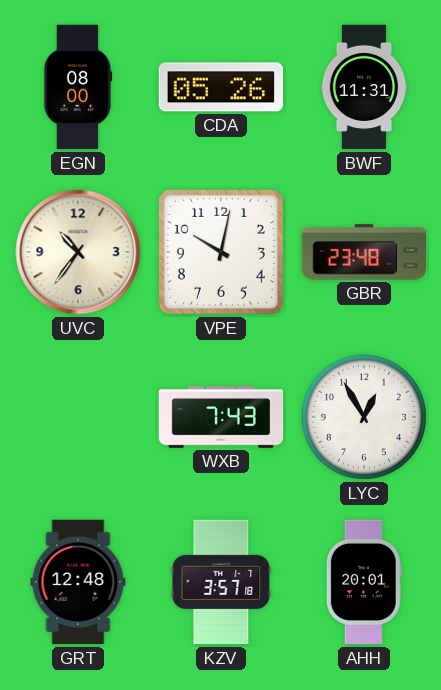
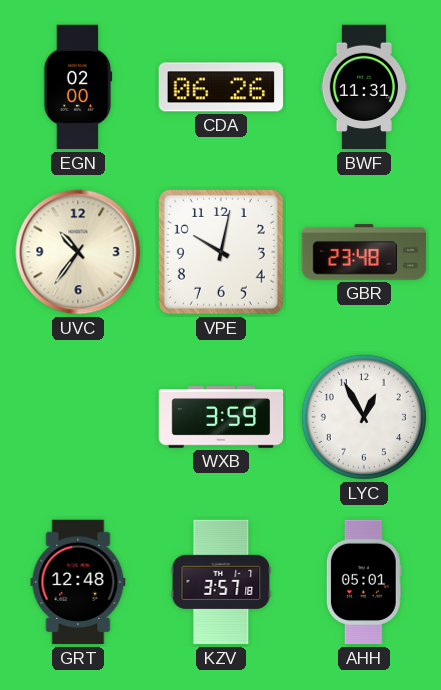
EGN: 08:00 -> 02:00 (78, 87)
CDA: 05:26 -> 06:26 (221, 87)
WXB: 7:43 -> 3:59 (221, 417)
AHH: 20:01 -> 05:01 (364, 582)
